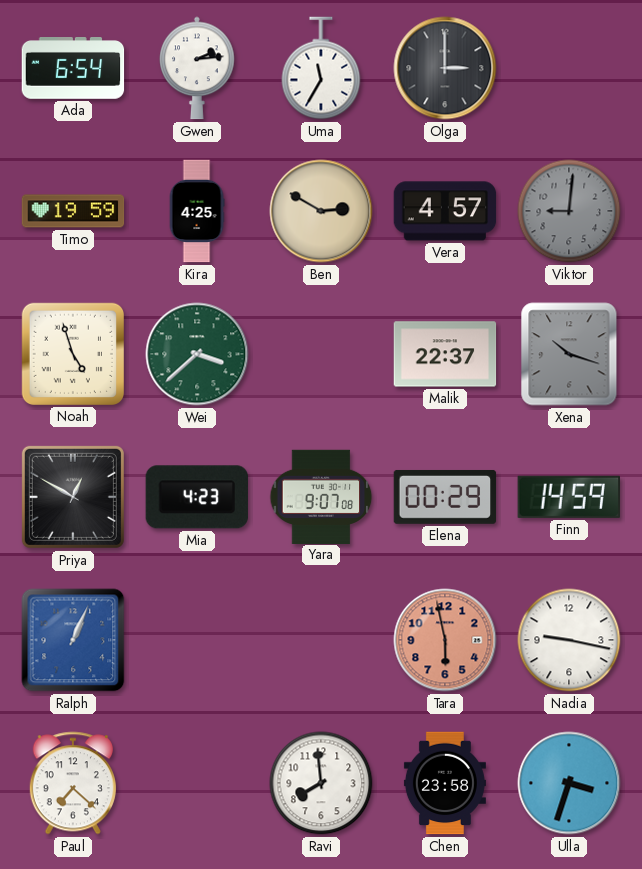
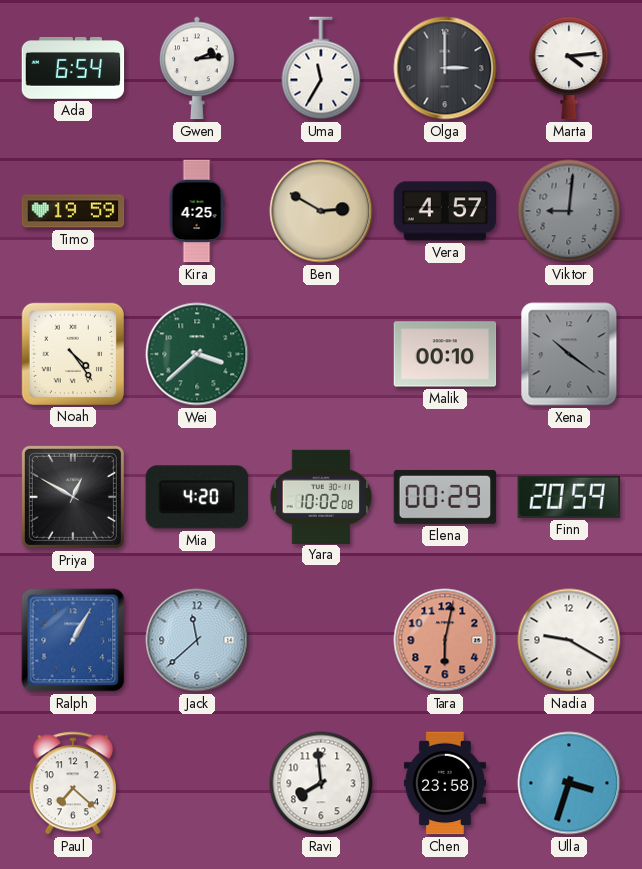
Marta: none -> 4:14 (569, 68)
Noah: 4:57 -> 4:24 (72, 353)
Malik: 22:37 -> 00:10 (445, 354)
Xena: 10:18 -> 10:21 (569, 354)
Mia: 4:23 -> 4:20 (197, 497)
Yara: 9:07 -> 10:02 (321, 496)
Finn: 14:59 -> 20:59 (569, 497)
Ralph: 1:04 -> 1:05 (73, 640)
Jack: none -> 11:38 (197, 640)
Tara: 5:58 -> 6:02 (445, 640)
Nadia: 9:17 -> 9:20 (569, 640)
